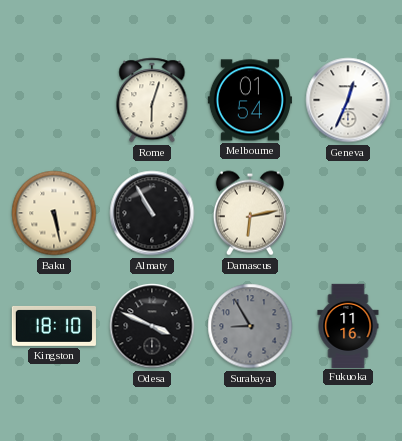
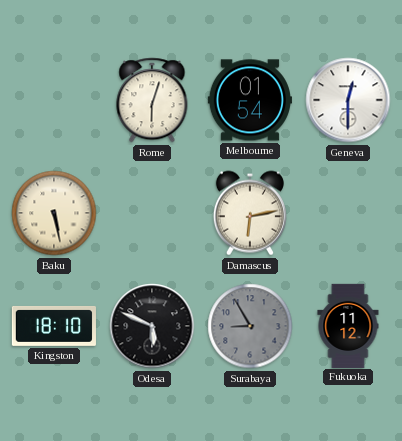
Geneva: 12:34 -> 12:30 (348, 100)
Almaty: 10:55 -> none (152, 213)
Odesa: 3:49 -> 5:49 (152, 326)
Fukuoka: 11:16 -> 11:12 (348, 325)
